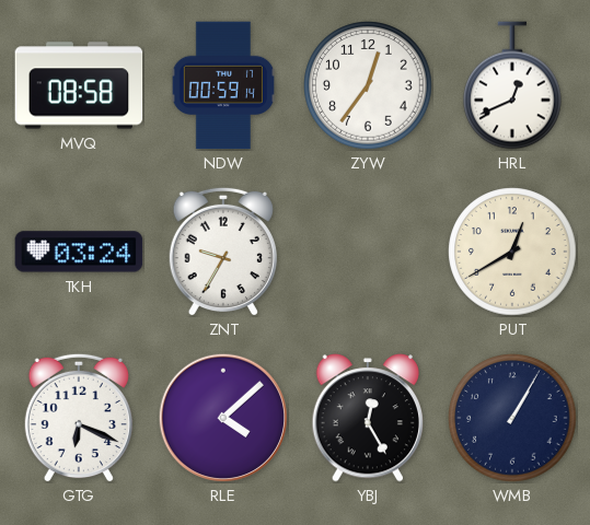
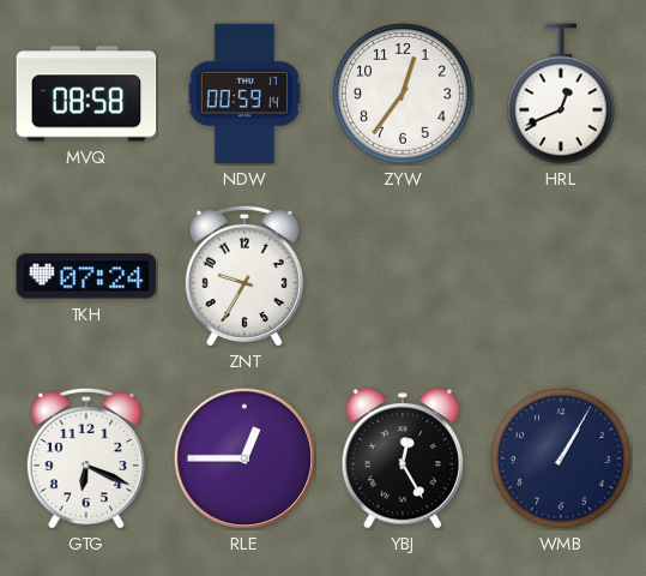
TKH: 03:24 -> 07:24 (86, 276)
PUT: 12:40 -> none (512, 252)
RLE: 4:08 -> 12:45 (243, 457)
